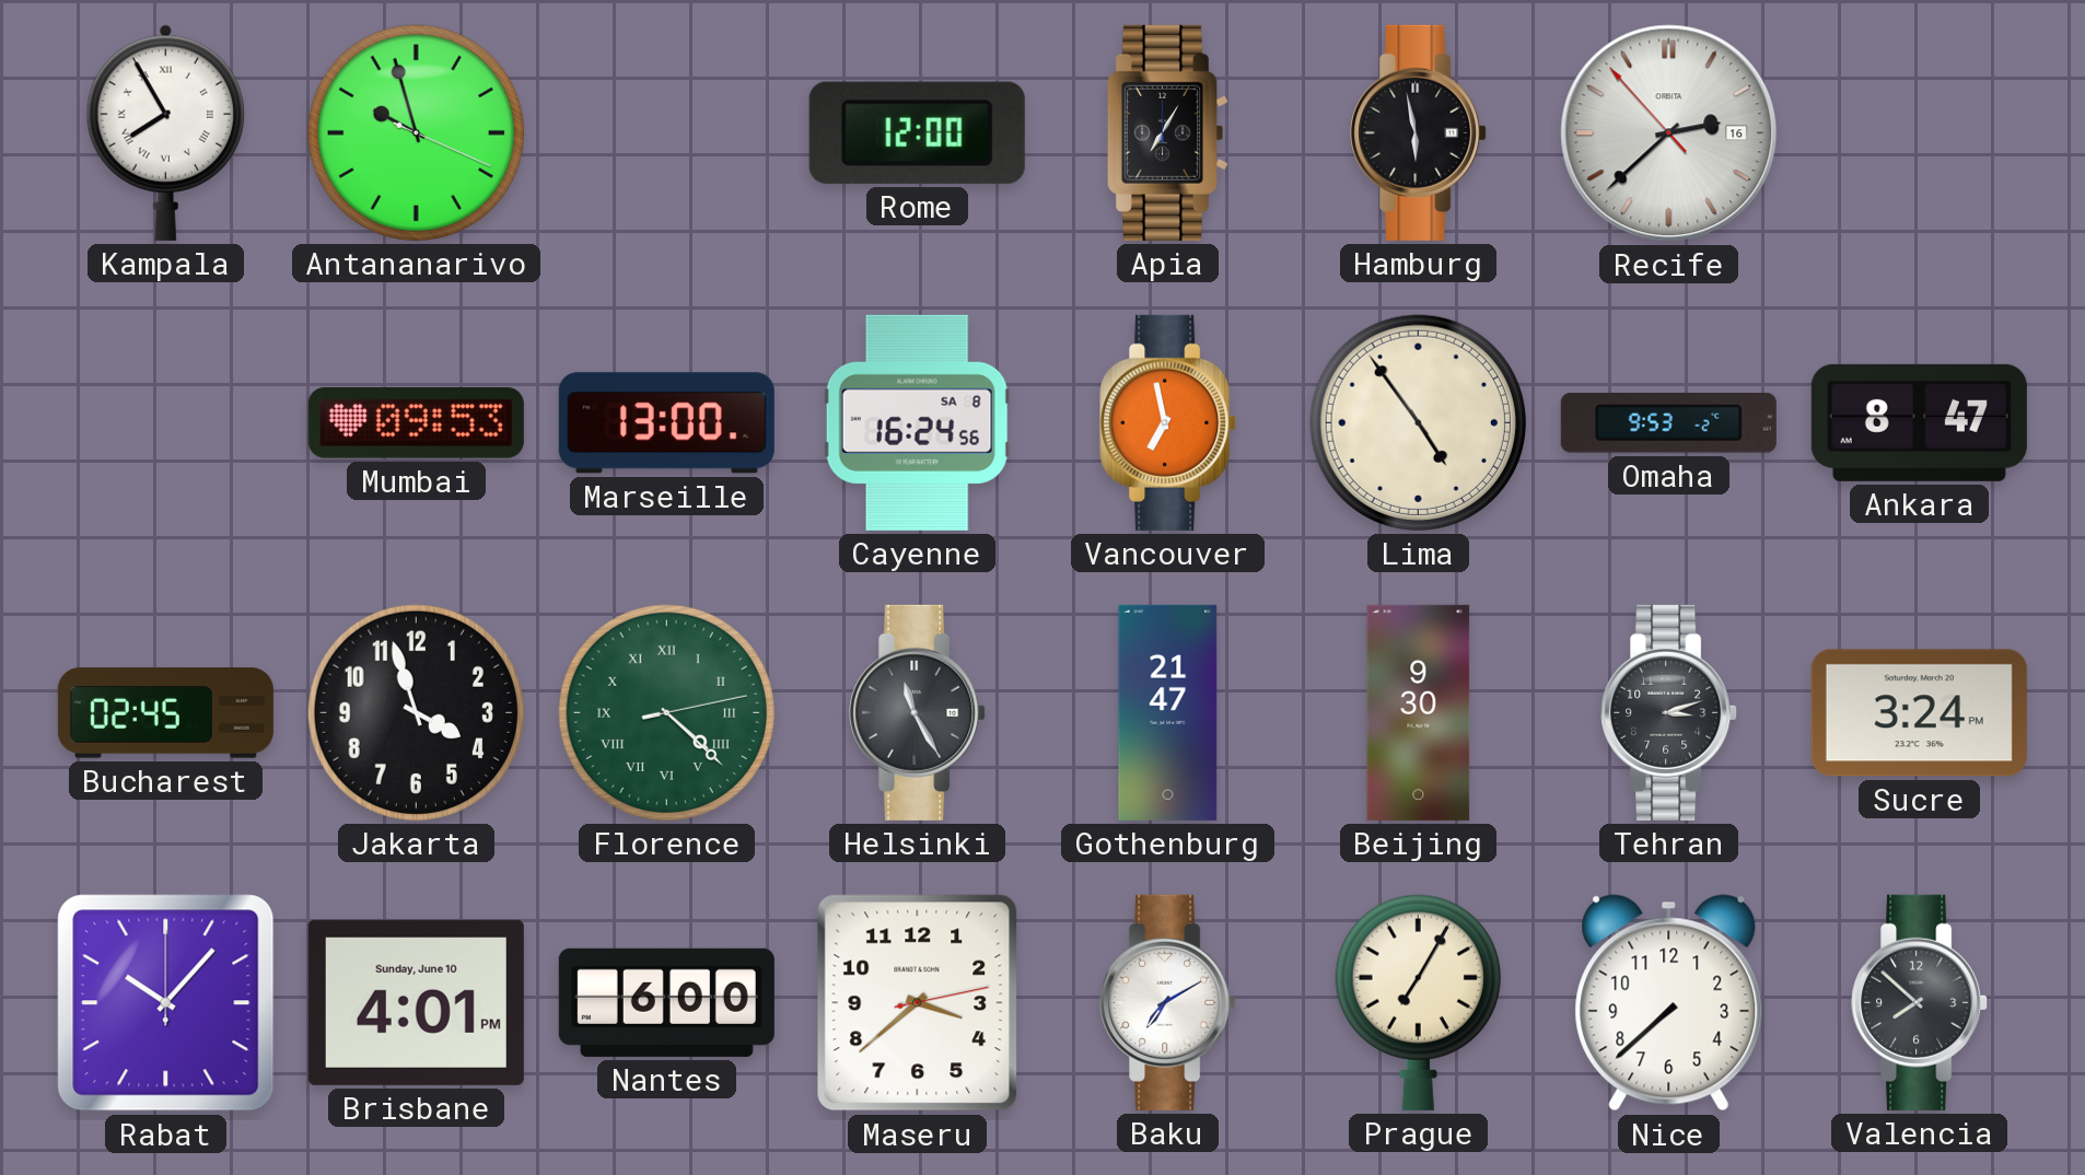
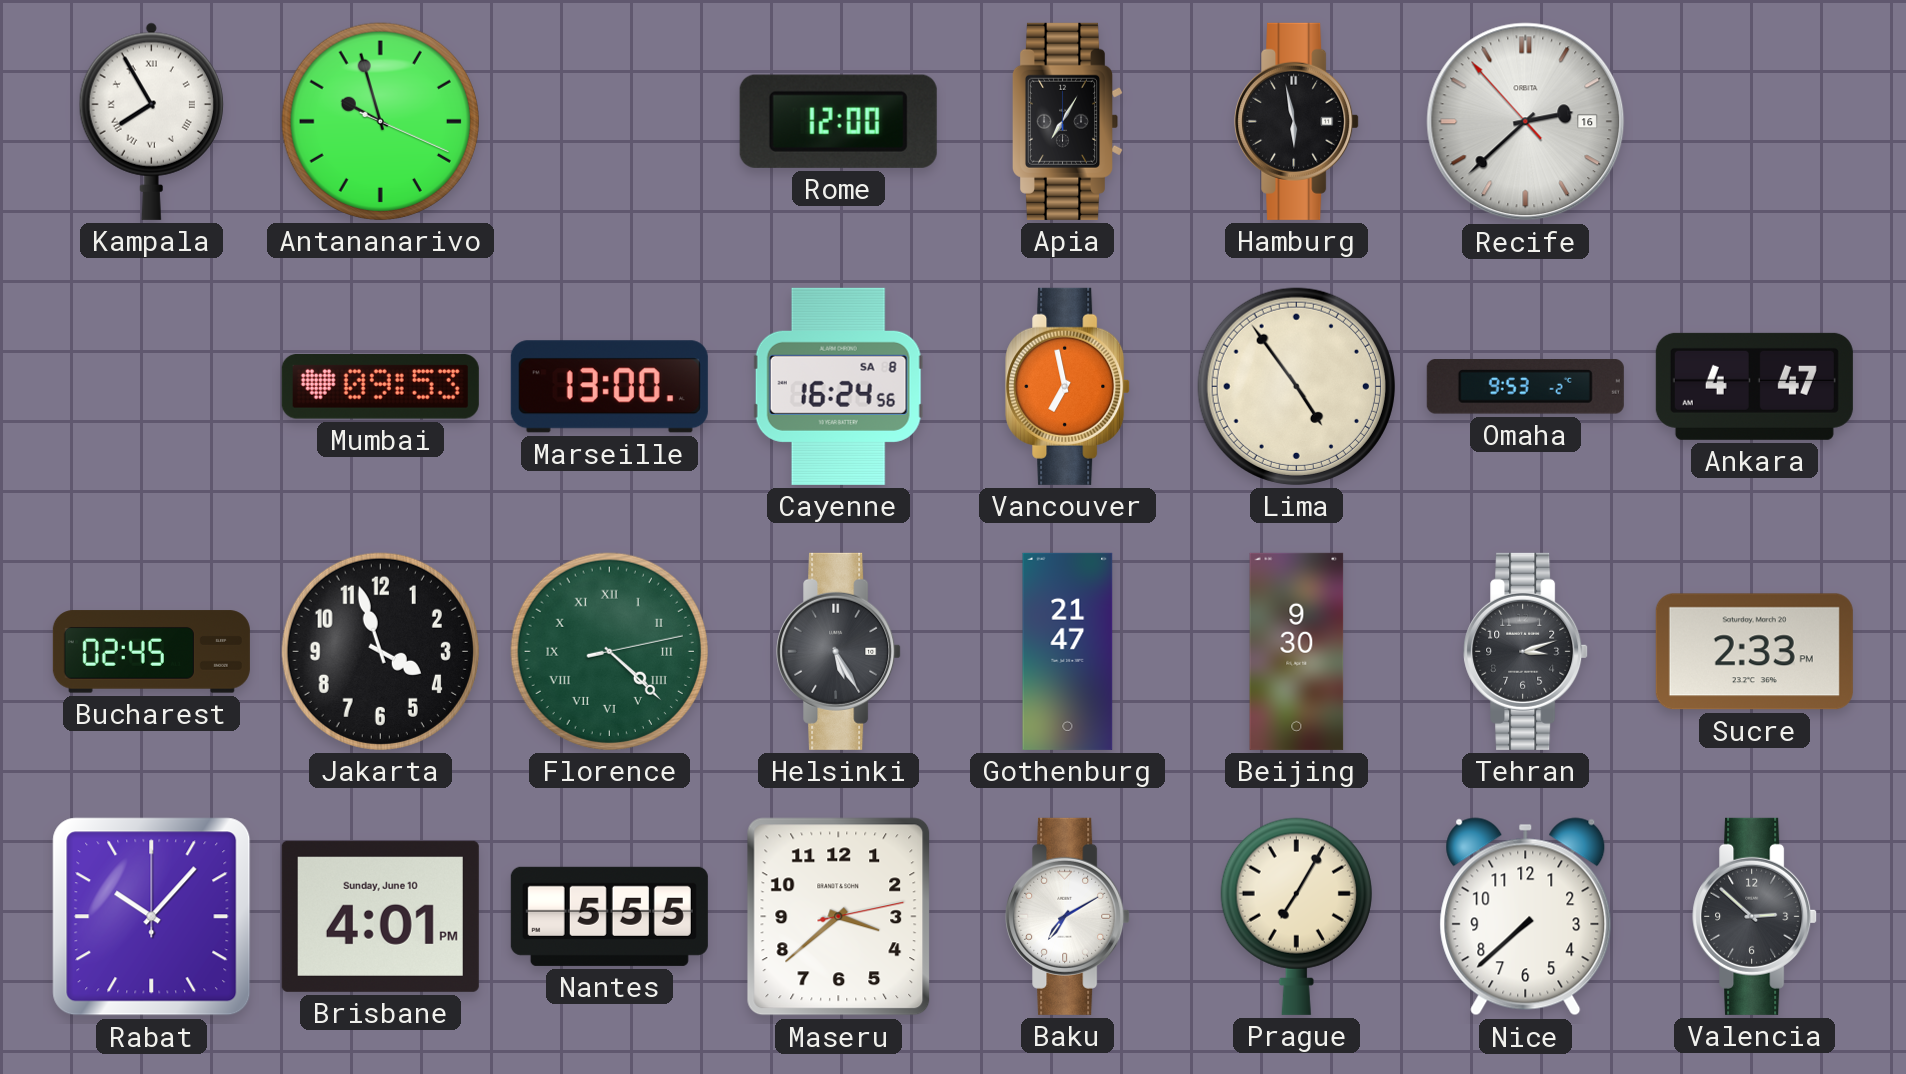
Ankara: 8:47 -> 4:47 (1754, 386)
Helsinki: 11:25 -> 5:25 (839, 651)
Sucre: 3:24 -> 2:33 (1754, 652)
Nantes: 6:00 -> 5:55 (609, 916)
Valencia: 7:52 -> 2:52 (1755, 916)
